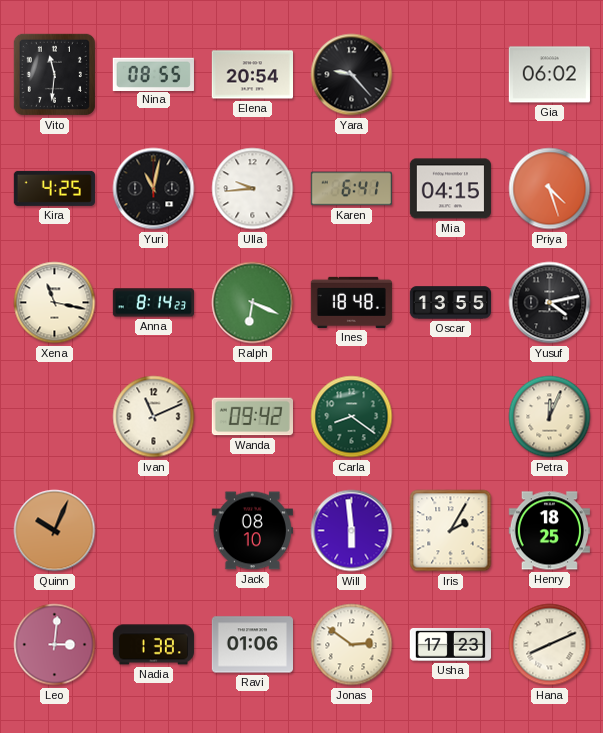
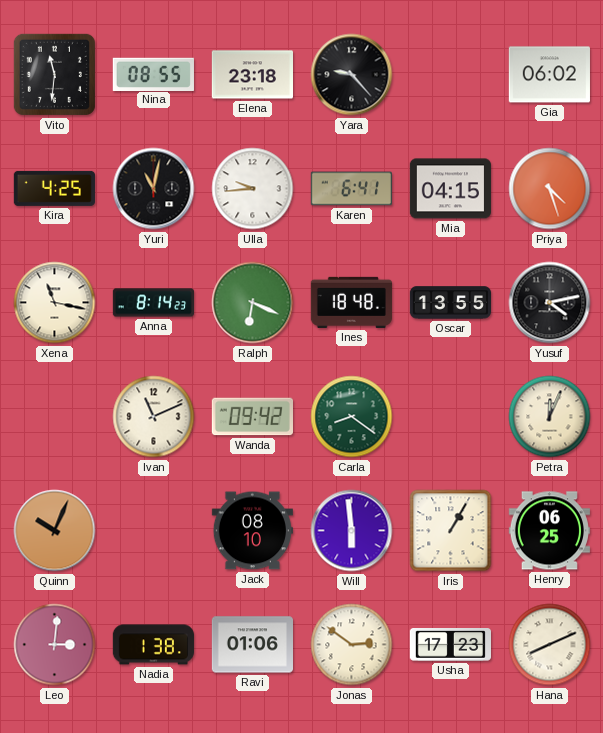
Elena: 20:54 -> 23:18 (252, 75)
Iris: 2:05 -> 1:05 (451, 531)
Henry: 18:25 -> 06:25 (549, 531)
